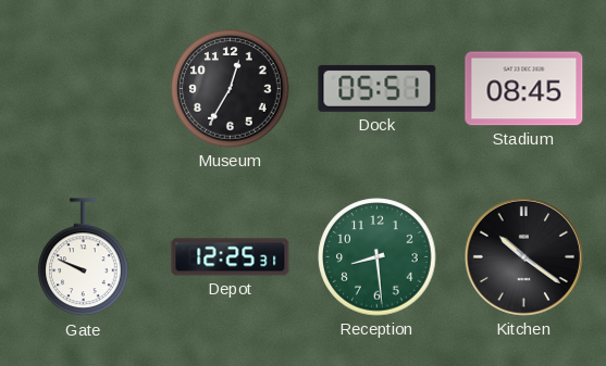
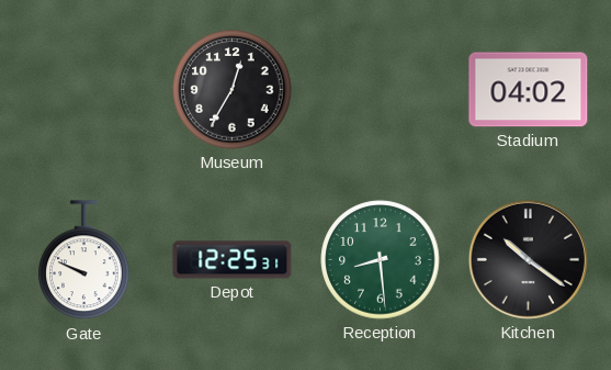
Dock: 05:51 -> none (378, 88)
Stadium: 08:45 -> 04:02 (529, 90)
